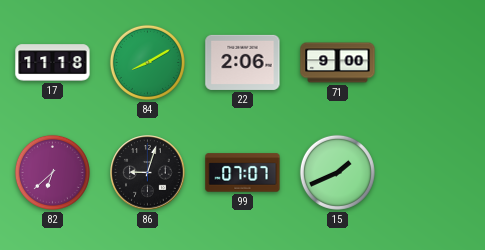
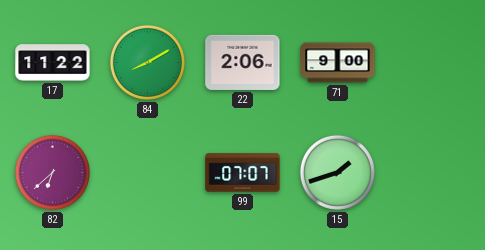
17: 11:18 -> 11:22 (53, 63)
86: 9:03 -> none (148, 173)
15: 1:41 -> 1:42 (337, 172)
